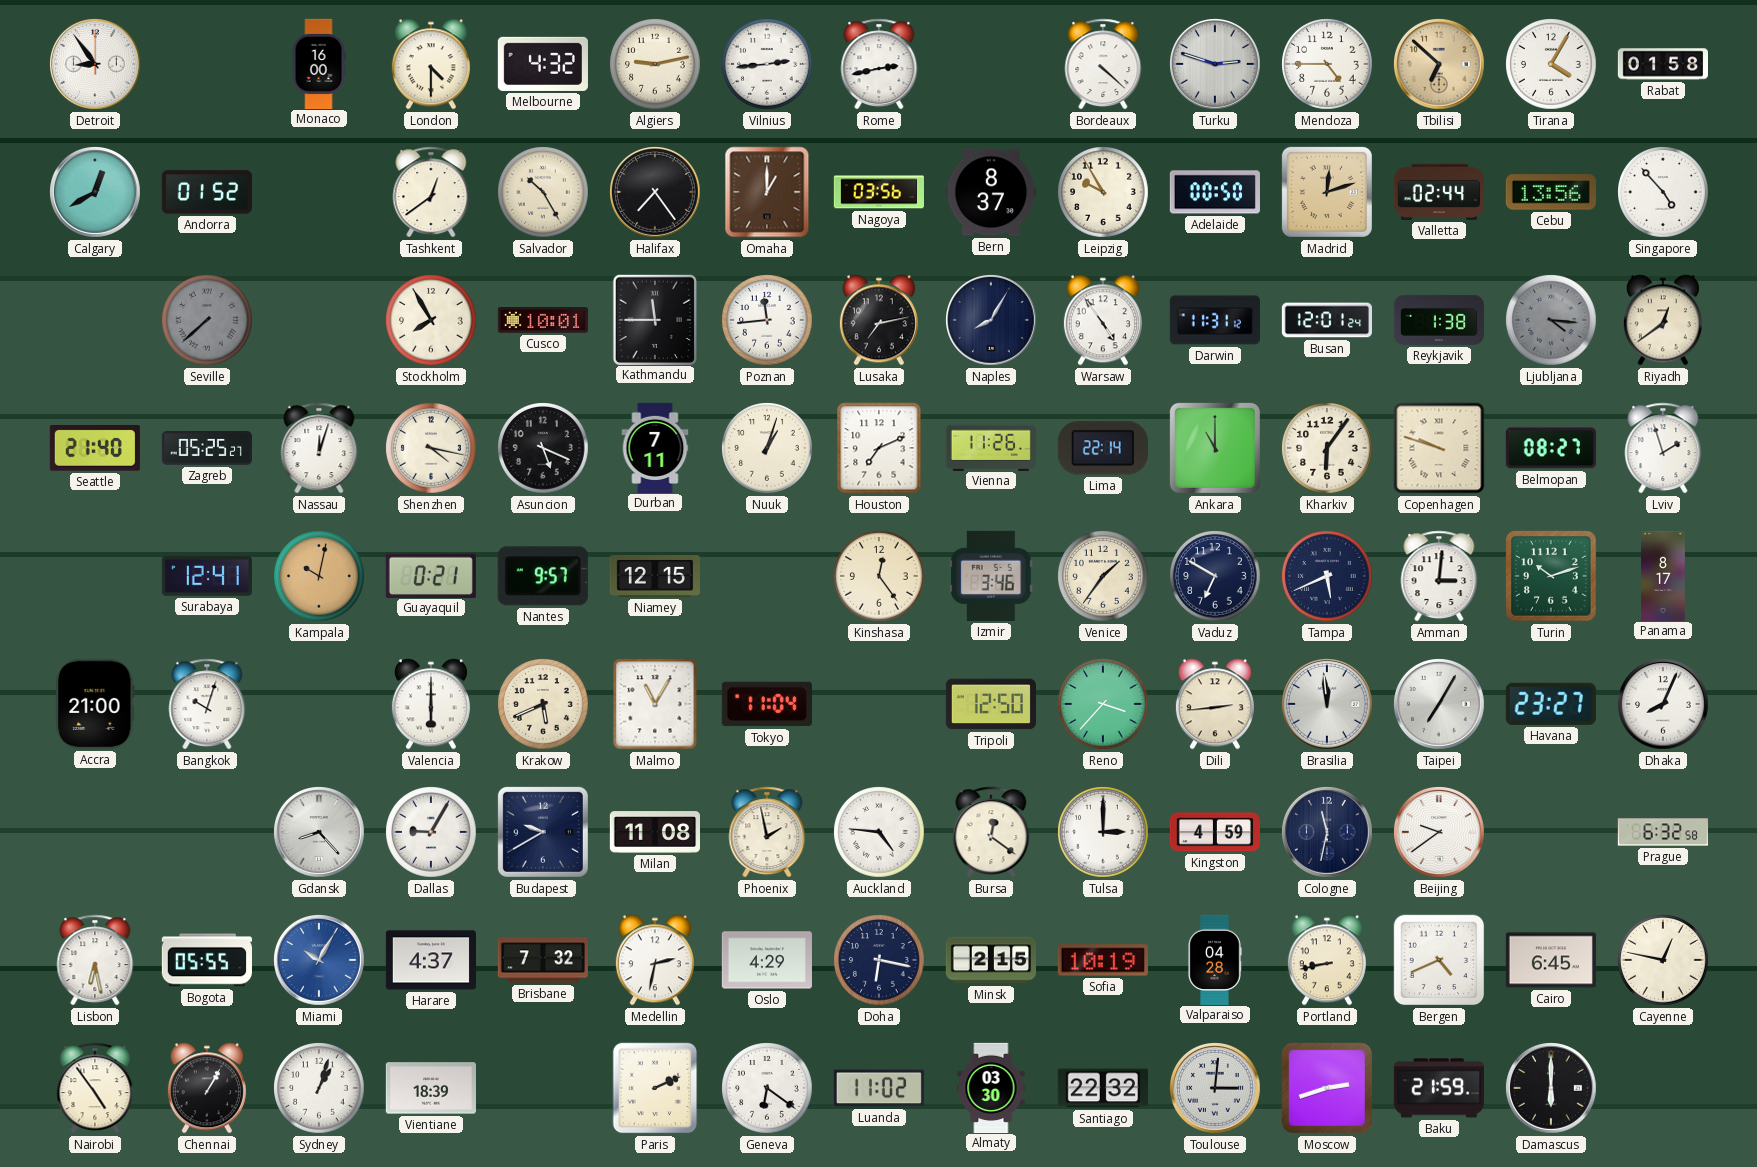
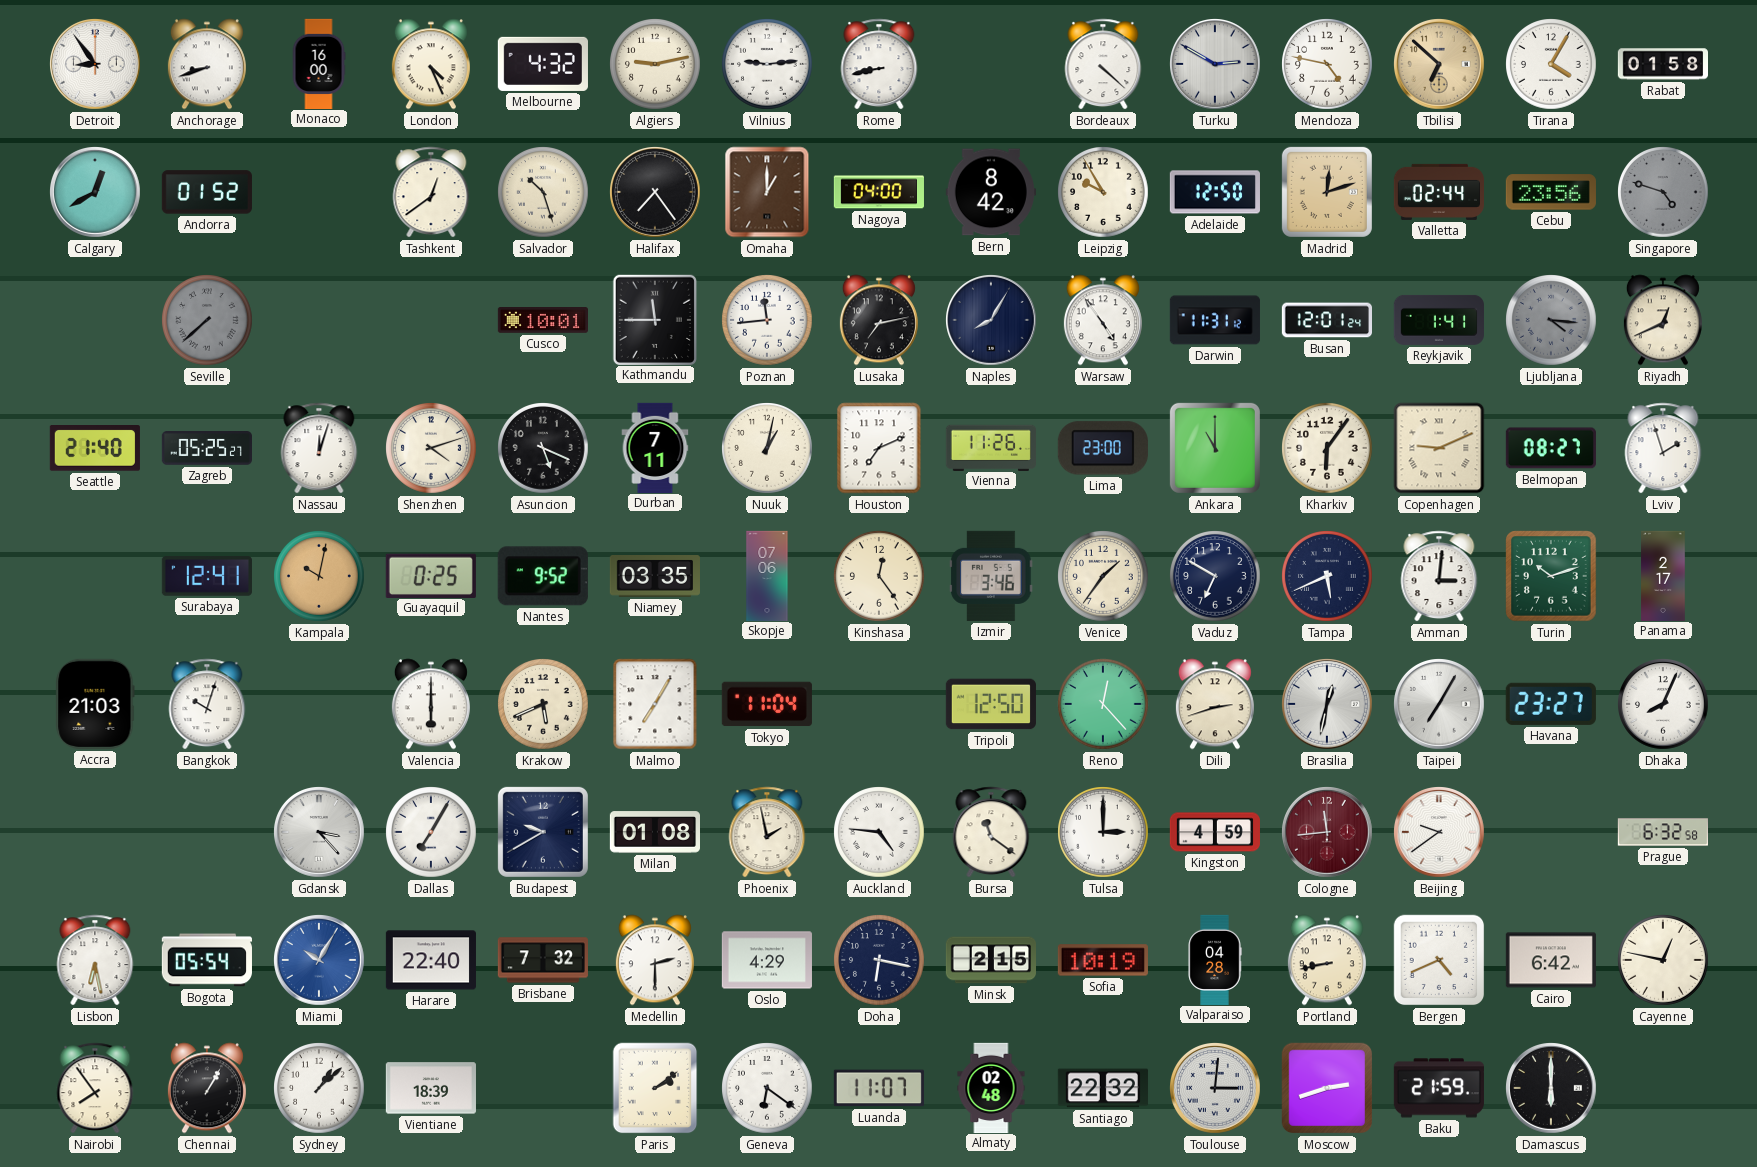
Anchorage: none -> 8:42 (207, 64)
London: 4:30 -> 4:26 (431, 64)
Vilnius: 2:44 -> 9:14 (767, 64)
Rome: 2:43 -> 8:43 (879, 64)
Turku: 2:48 -> 2:50 (1216, 65)
Mendoza: 4:45 -> 4:47 (1327, 64)
Salvador: 10:25 -> 10:27 (543, 192)
Nagoya: 03:56 -> 04:00 (879, 192)
Bern: 8:37 -> 8:42 (991, 192)
Adelaide: 00:50 -> 12:50 (1215, 192)
Cebu: 13:56 -> 23:56 (1551, 192)
Singapore: 4:53 -> 4:48 (1663, 192)
Singapore dial: white -> grey (1663, 192)
Stockholm: 7:55 -> none (431, 320)
Reykjavik: 1:38 -> 1:41 (1439, 320)
Riyadh: 12:39 -> 12:41 (1663, 320)
Shenzhen: 4:17 -> 4:12 (431, 448)
Nuuk: 1:03 -> 1:02 (767, 448)
Lima: 22:14 -> 23:00 (1103, 448)
Copenhagen: 9:48 -> 9:11 (1439, 448)
Guayaquil: 0:21 -> 0:25 (431, 575)
Nantes: 9:57 -> 9:52 (543, 576)
Niamey: 12:15 -> 03:35 (654, 577)
Skopje: none -> 07:06 (767, 575)
Panama: 8:17 -> 2:17 (1663, 575)
Accra: 21:00 -> 21:03 (95, 704)
Malmo: 11:05 -> 7:05 (655, 704)
Reno: 3:37 -> 12:23 (1103, 704)
Dili: 2:44 -> 2:42 (1215, 704)
Brasilia: 11:59 -> 12:32 (1328, 705)
Gdansk: 8:23 -> 3:23 (320, 833)
Dallas: 9:05 -> 7:05 (431, 832)
Milan: 11:08 -> 01:08 (654, 832)
Bursa: 12:21 -> 11:21 (991, 832)
Cologne: 11:32 -> 11:44 (1328, 833)
Cologne dial: navy -> burgundy (1328, 833)
Bogota: 05:55 -> 05:54 (207, 960)
Harare: 4:37 -> 22:40 (430, 960)
Medellin: 2:32 -> 2:30 (655, 960)
Cairo: 6:45 -> 6:42 (1551, 960)
Nairobi: 4:54 -> 7:54 (95, 1088)
Sydney: 1:03 -> 1:08 (319, 1088)
Paris: 2:11 -> 2:09 (655, 1088)
Luanda: 11:02 -> 11:07 (879, 1088)
Almaty: 03:30 -> 02:48 (991, 1087)
